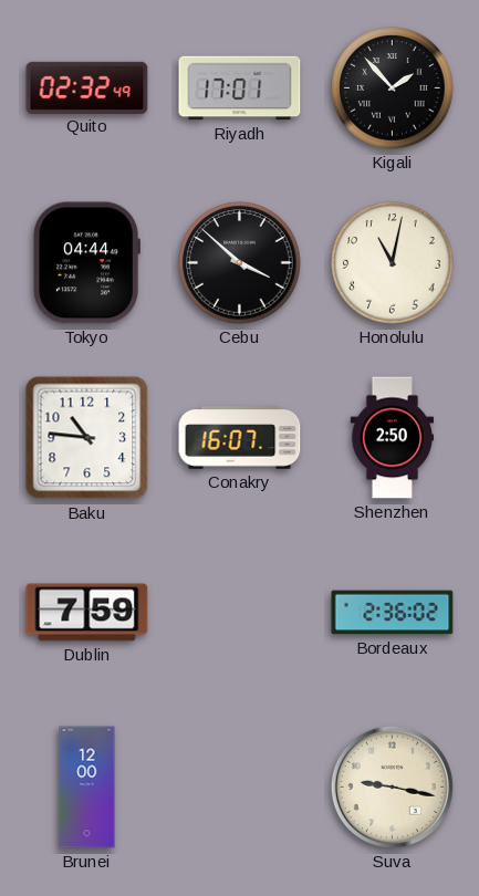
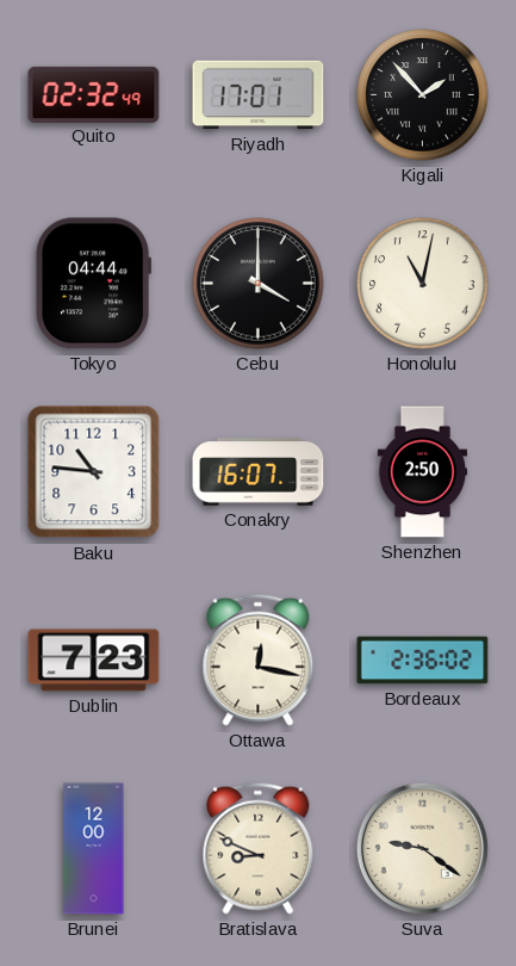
Cebu: 3:52 -> 4:00 (259, 284)
Dublin: 7:59 -> 7:23 (94, 661)
Ottawa: none -> 12:17 (259, 660)
Bratislava: none -> 8:49 (259, 848)
Suva: 9:17 -> 9:21 (422, 848)
